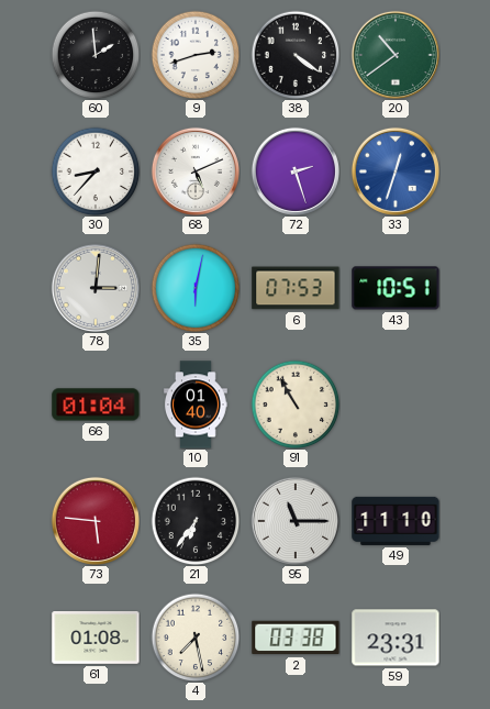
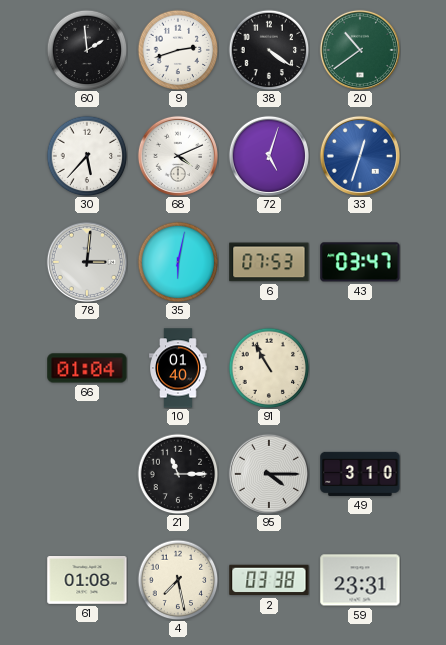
30: 8:37 -> 5:37 (87, 156)
68: 5:11 -> 4:11 (178, 156)
72: 2:27 -> 5:03 (269, 156)
43: 10:51 -> 03:47 (360, 262)
73: 5:46 -> none (96, 521)
21: 6:36 -> 11:15 (178, 474)
95: 11:15 -> 4:15 (269, 474)
49: 11:10 -> 3:10 (360, 474)
